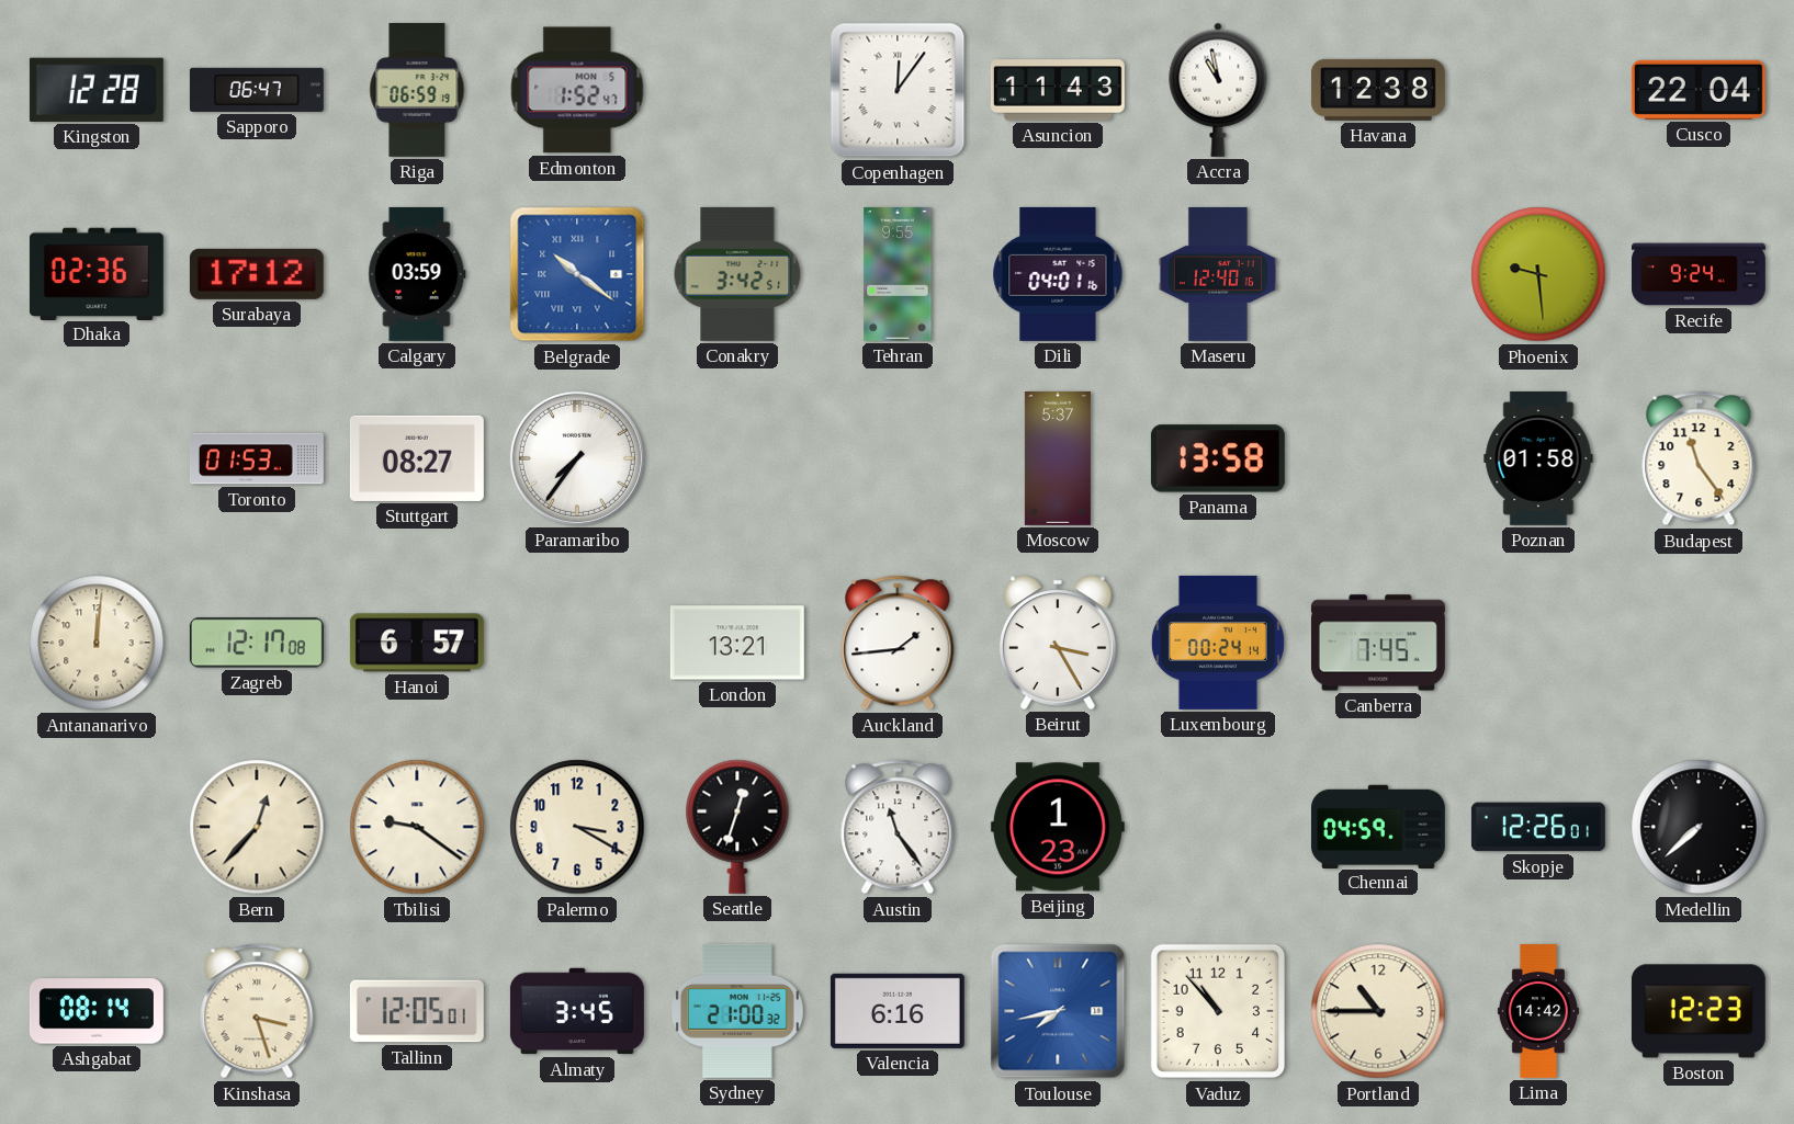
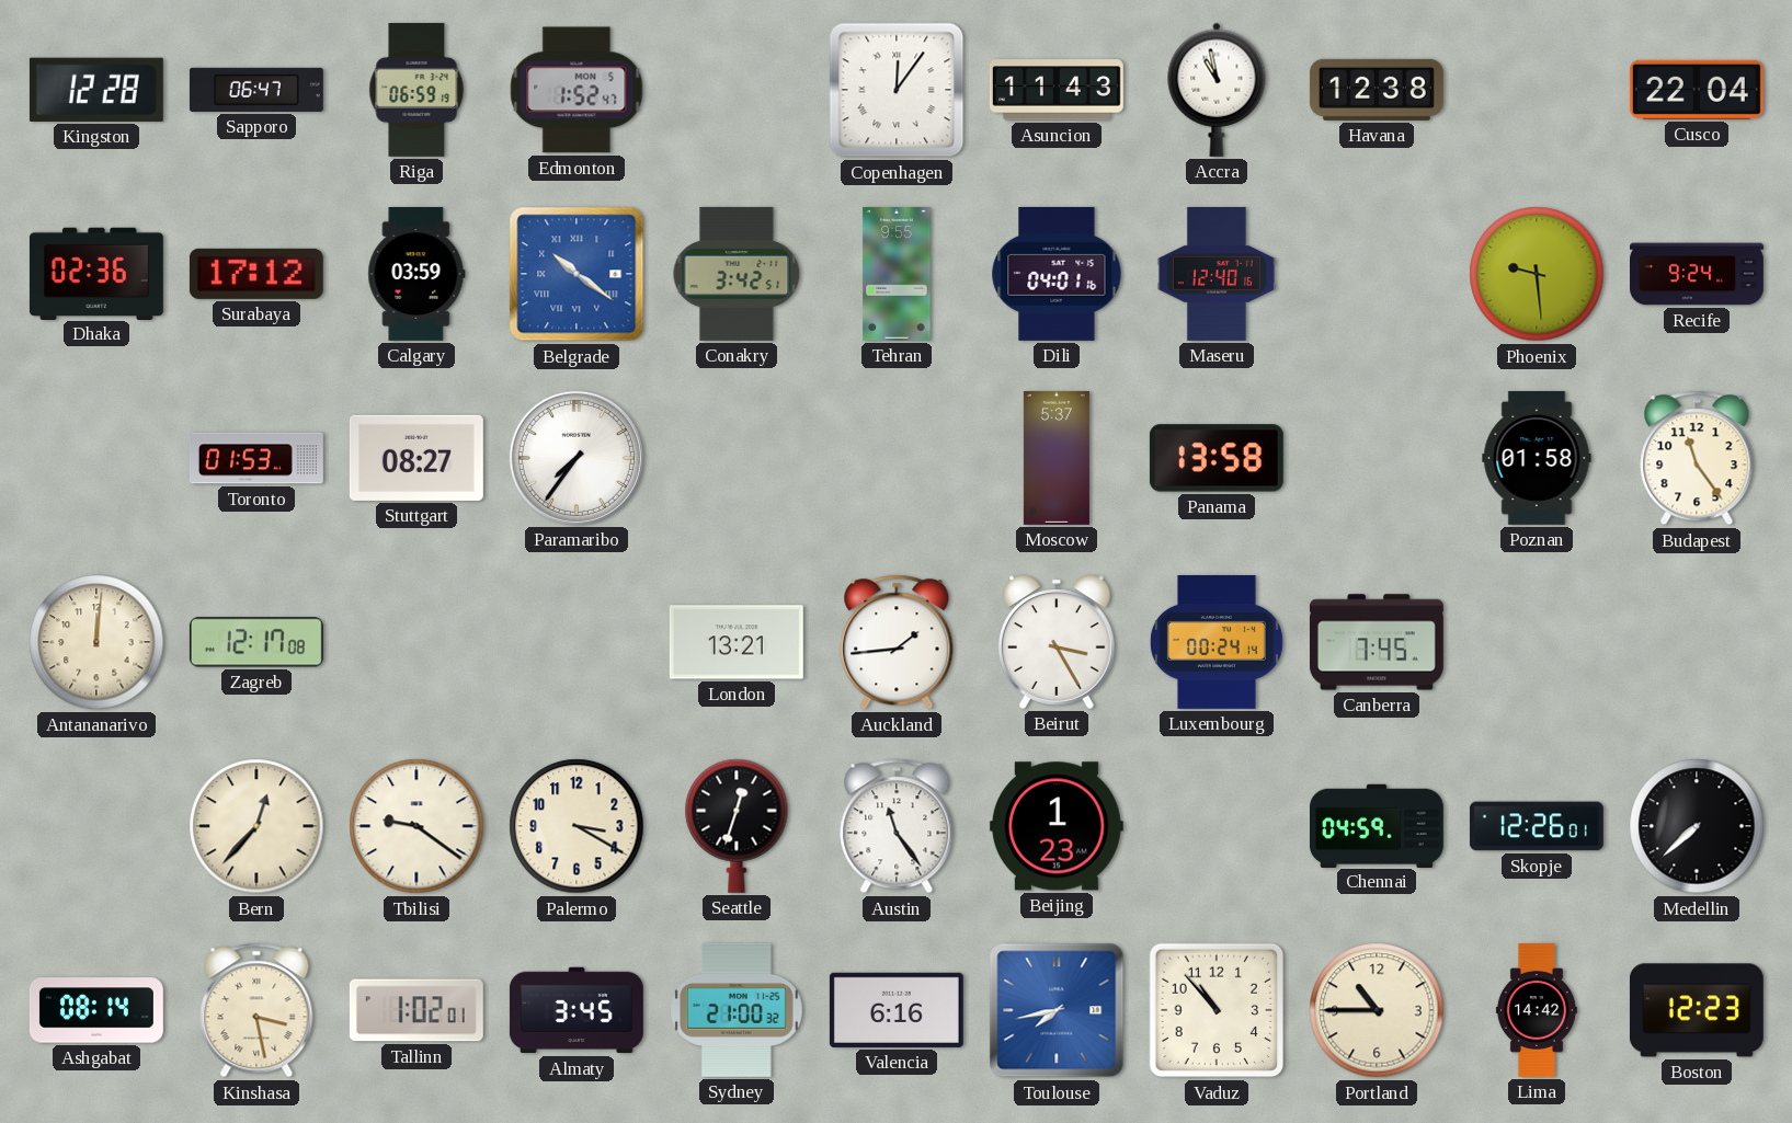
Hanoi: 6:57 -> none (417, 643)
Kinshasa: 3:27 -> 3:28 (256, 1010)
Tallinn: 12:05 -> 1:02 (416, 1010)
